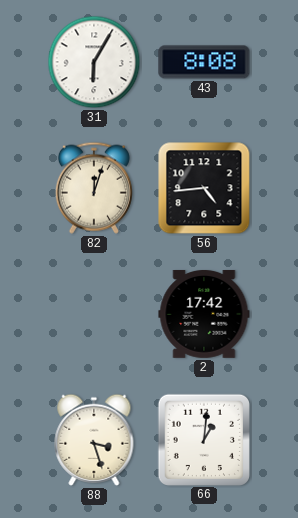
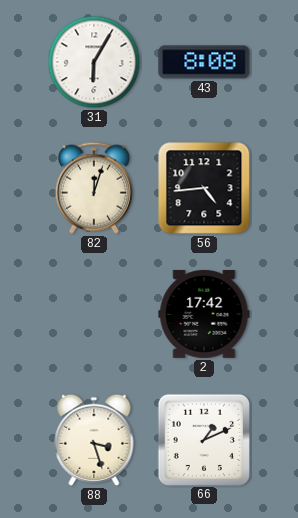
66: 1:01 -> 1:11 (203, 439)
